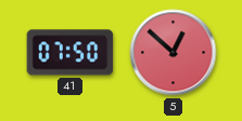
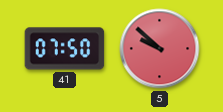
5: 12:52 -> 9:52 (160, 49)
